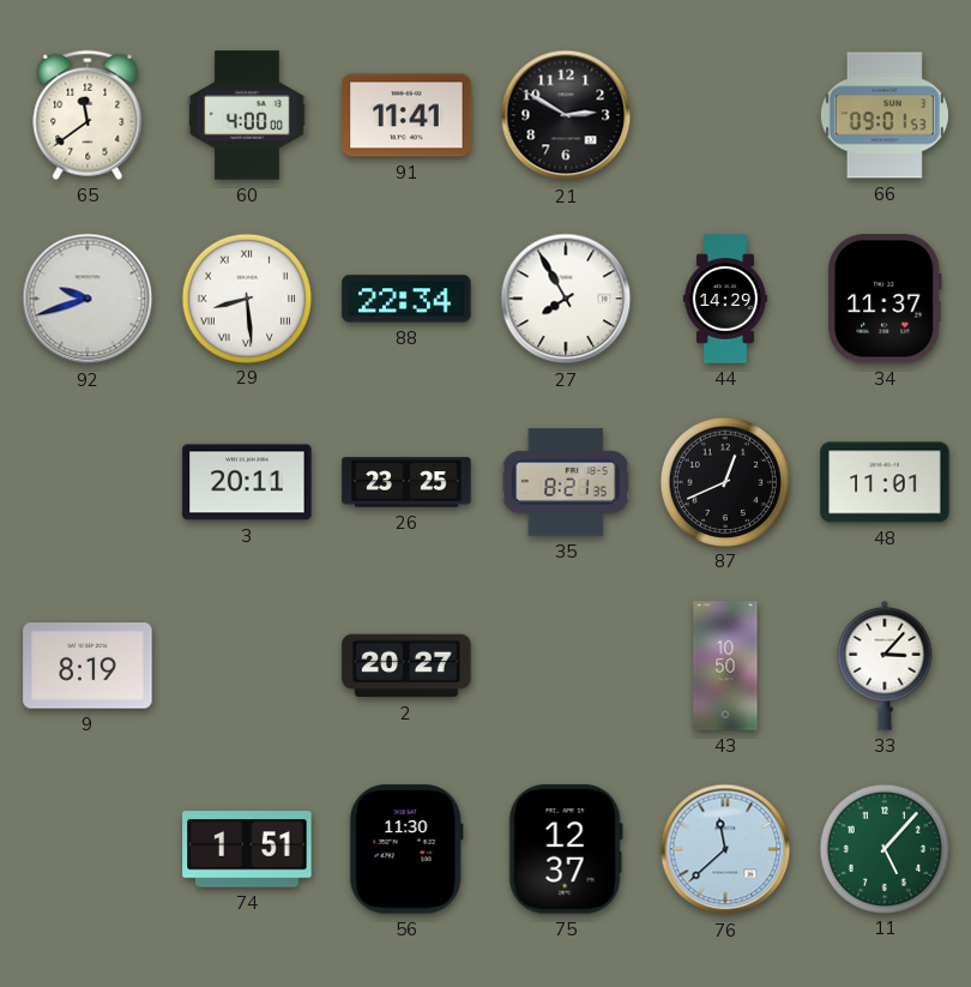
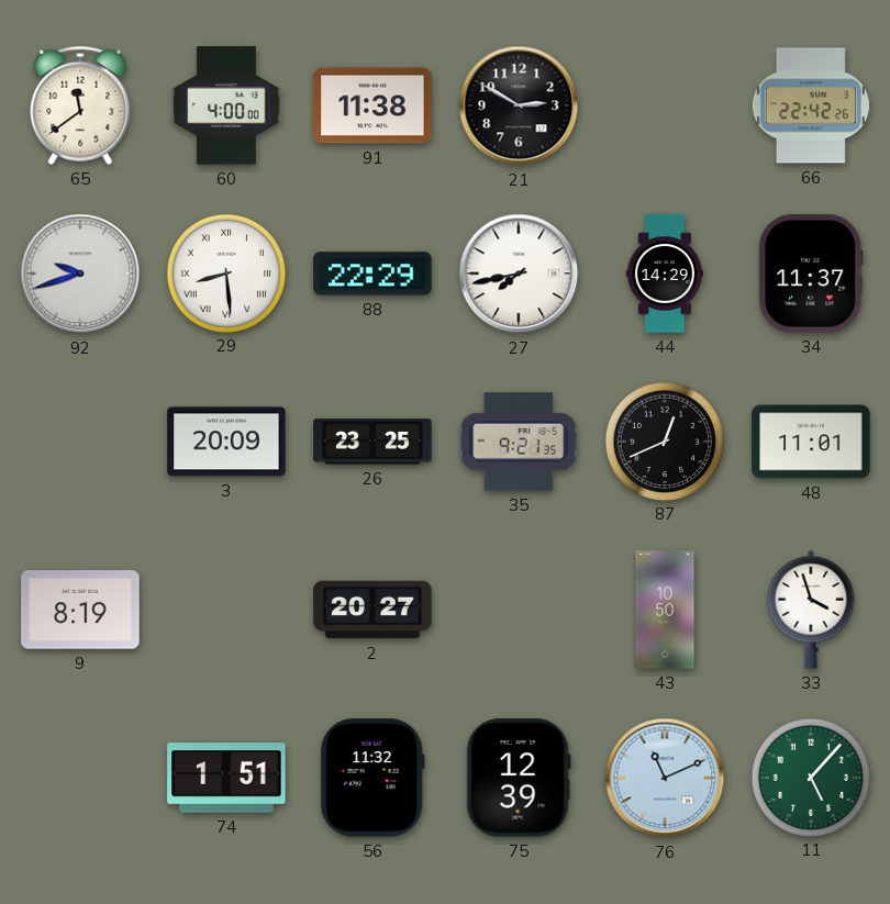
91: 11:41 -> 11:38 (372, 105)
66: 09:01 -> 22:42 (811, 105)
88: 22:34 -> 22:29 (372, 274)
27: 7:55 -> 7:43 (519, 274)
3: 20:11 -> 20:09 (226, 442)
35: 8:21 -> 9:21 (519, 442)
33: 3:07 -> 3:57 (811, 610)
56: 11:30 -> 11:32 (372, 778)
75: 12:37 -> 12:39 (519, 778)
76: 11:38 -> 11:11 (665, 778)
